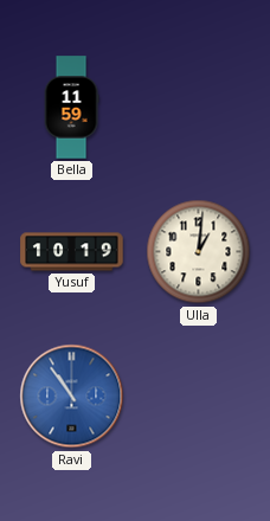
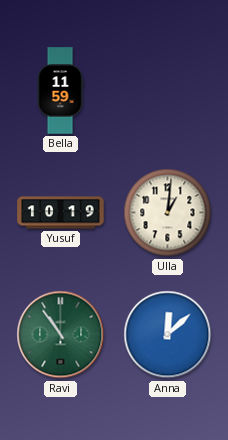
Ravi dial: blue -> green (61, 335)
Anna: none -> 12:08 (168, 335)
